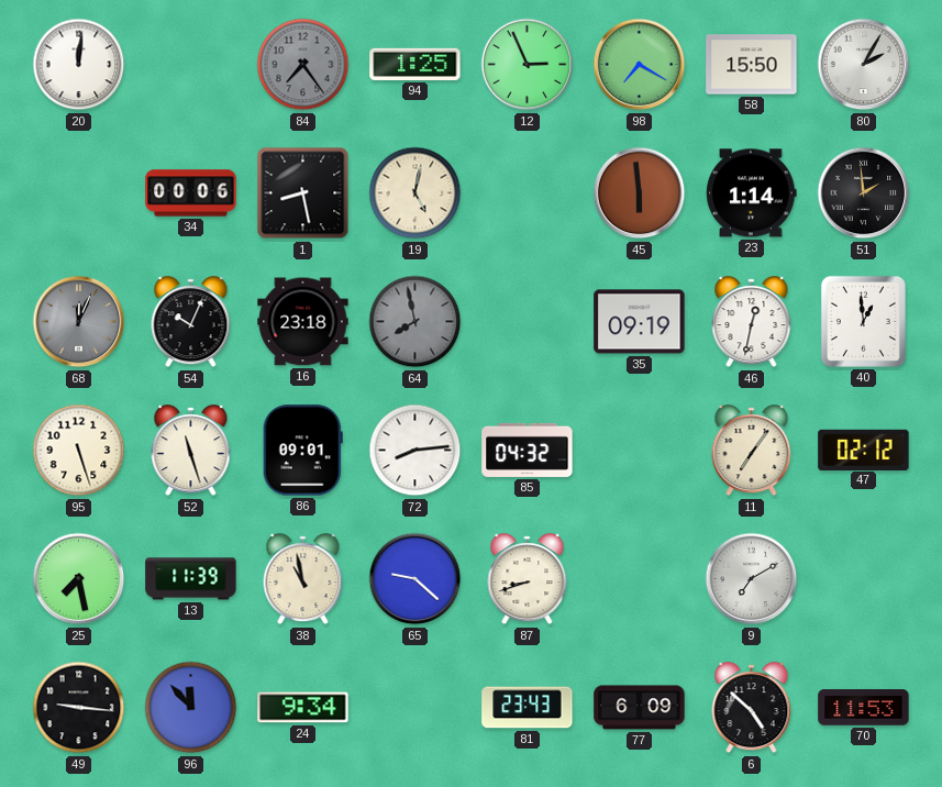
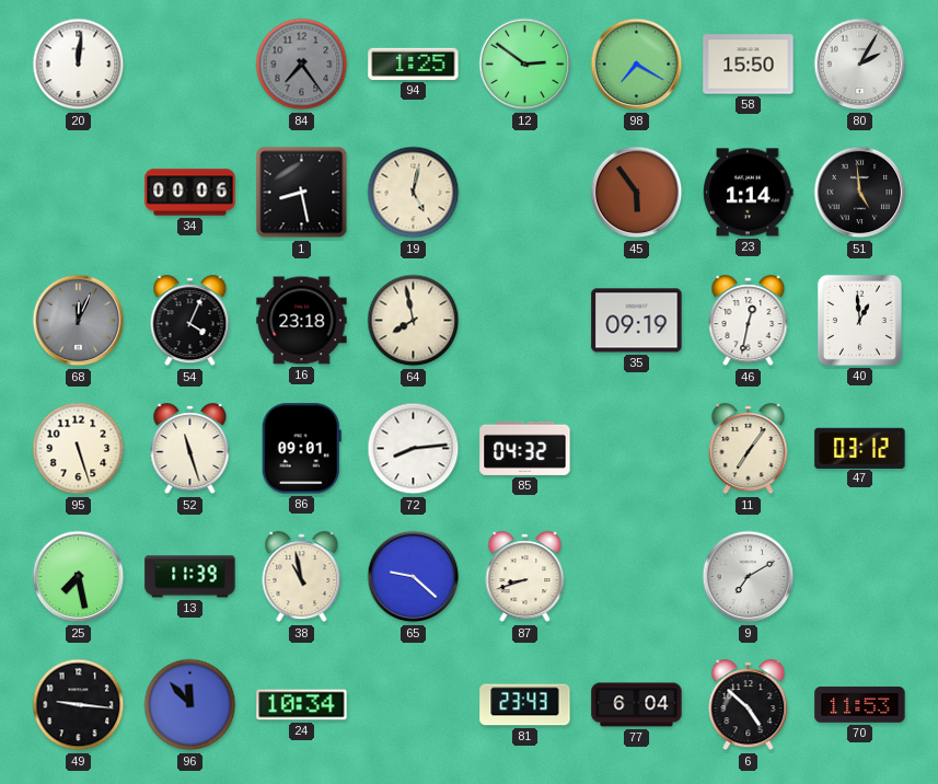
12: 2:56 -> 2:51 (525, 65)
45: 5:59 -> 5:54 (637, 193)
51: 1:59 -> 4:59 (860, 193)
54: 10:04 -> 4:04 (190, 321)
64 dial: grey -> cream (414, 321)
47: 02:12 -> 03:12 (860, 448)
24: 9:34 -> 10:34 (302, 705)
77: 6:09 -> 6:04 (637, 705)
